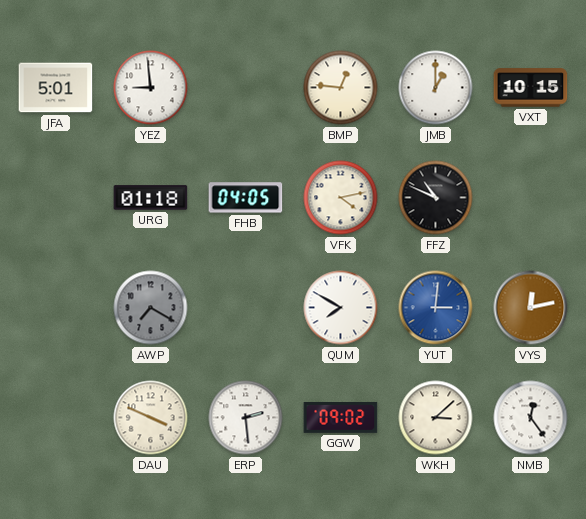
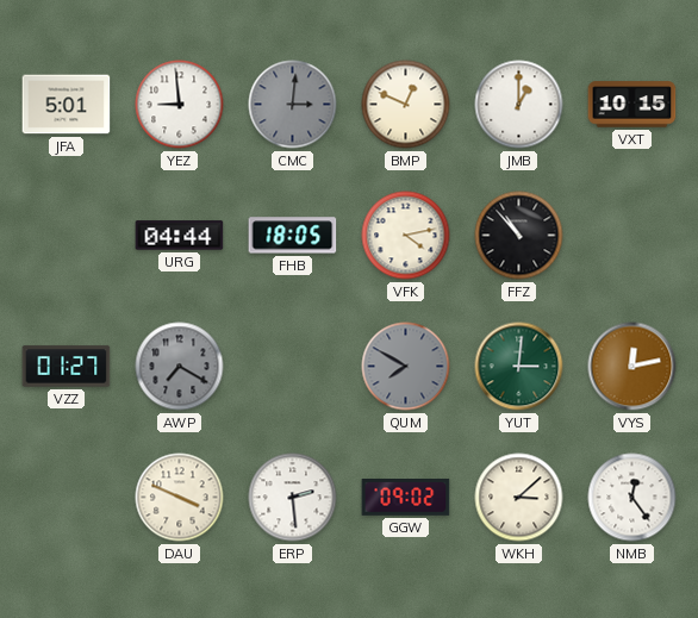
CMC: none -> 3:01 (293, 105)
BMP: 12:46 -> 12:49 (406, 105)
URG: 01:18 -> 04:44 (180, 236)
FHB: 04:05 -> 18:05 (293, 236)
FFZ: 10:49 -> 10:53 (519, 236)
VZZ: none -> 01:27 (67, 367)
QUM dial: white -> grey (406, 367)
YUT dial: blue -> green (519, 367)
